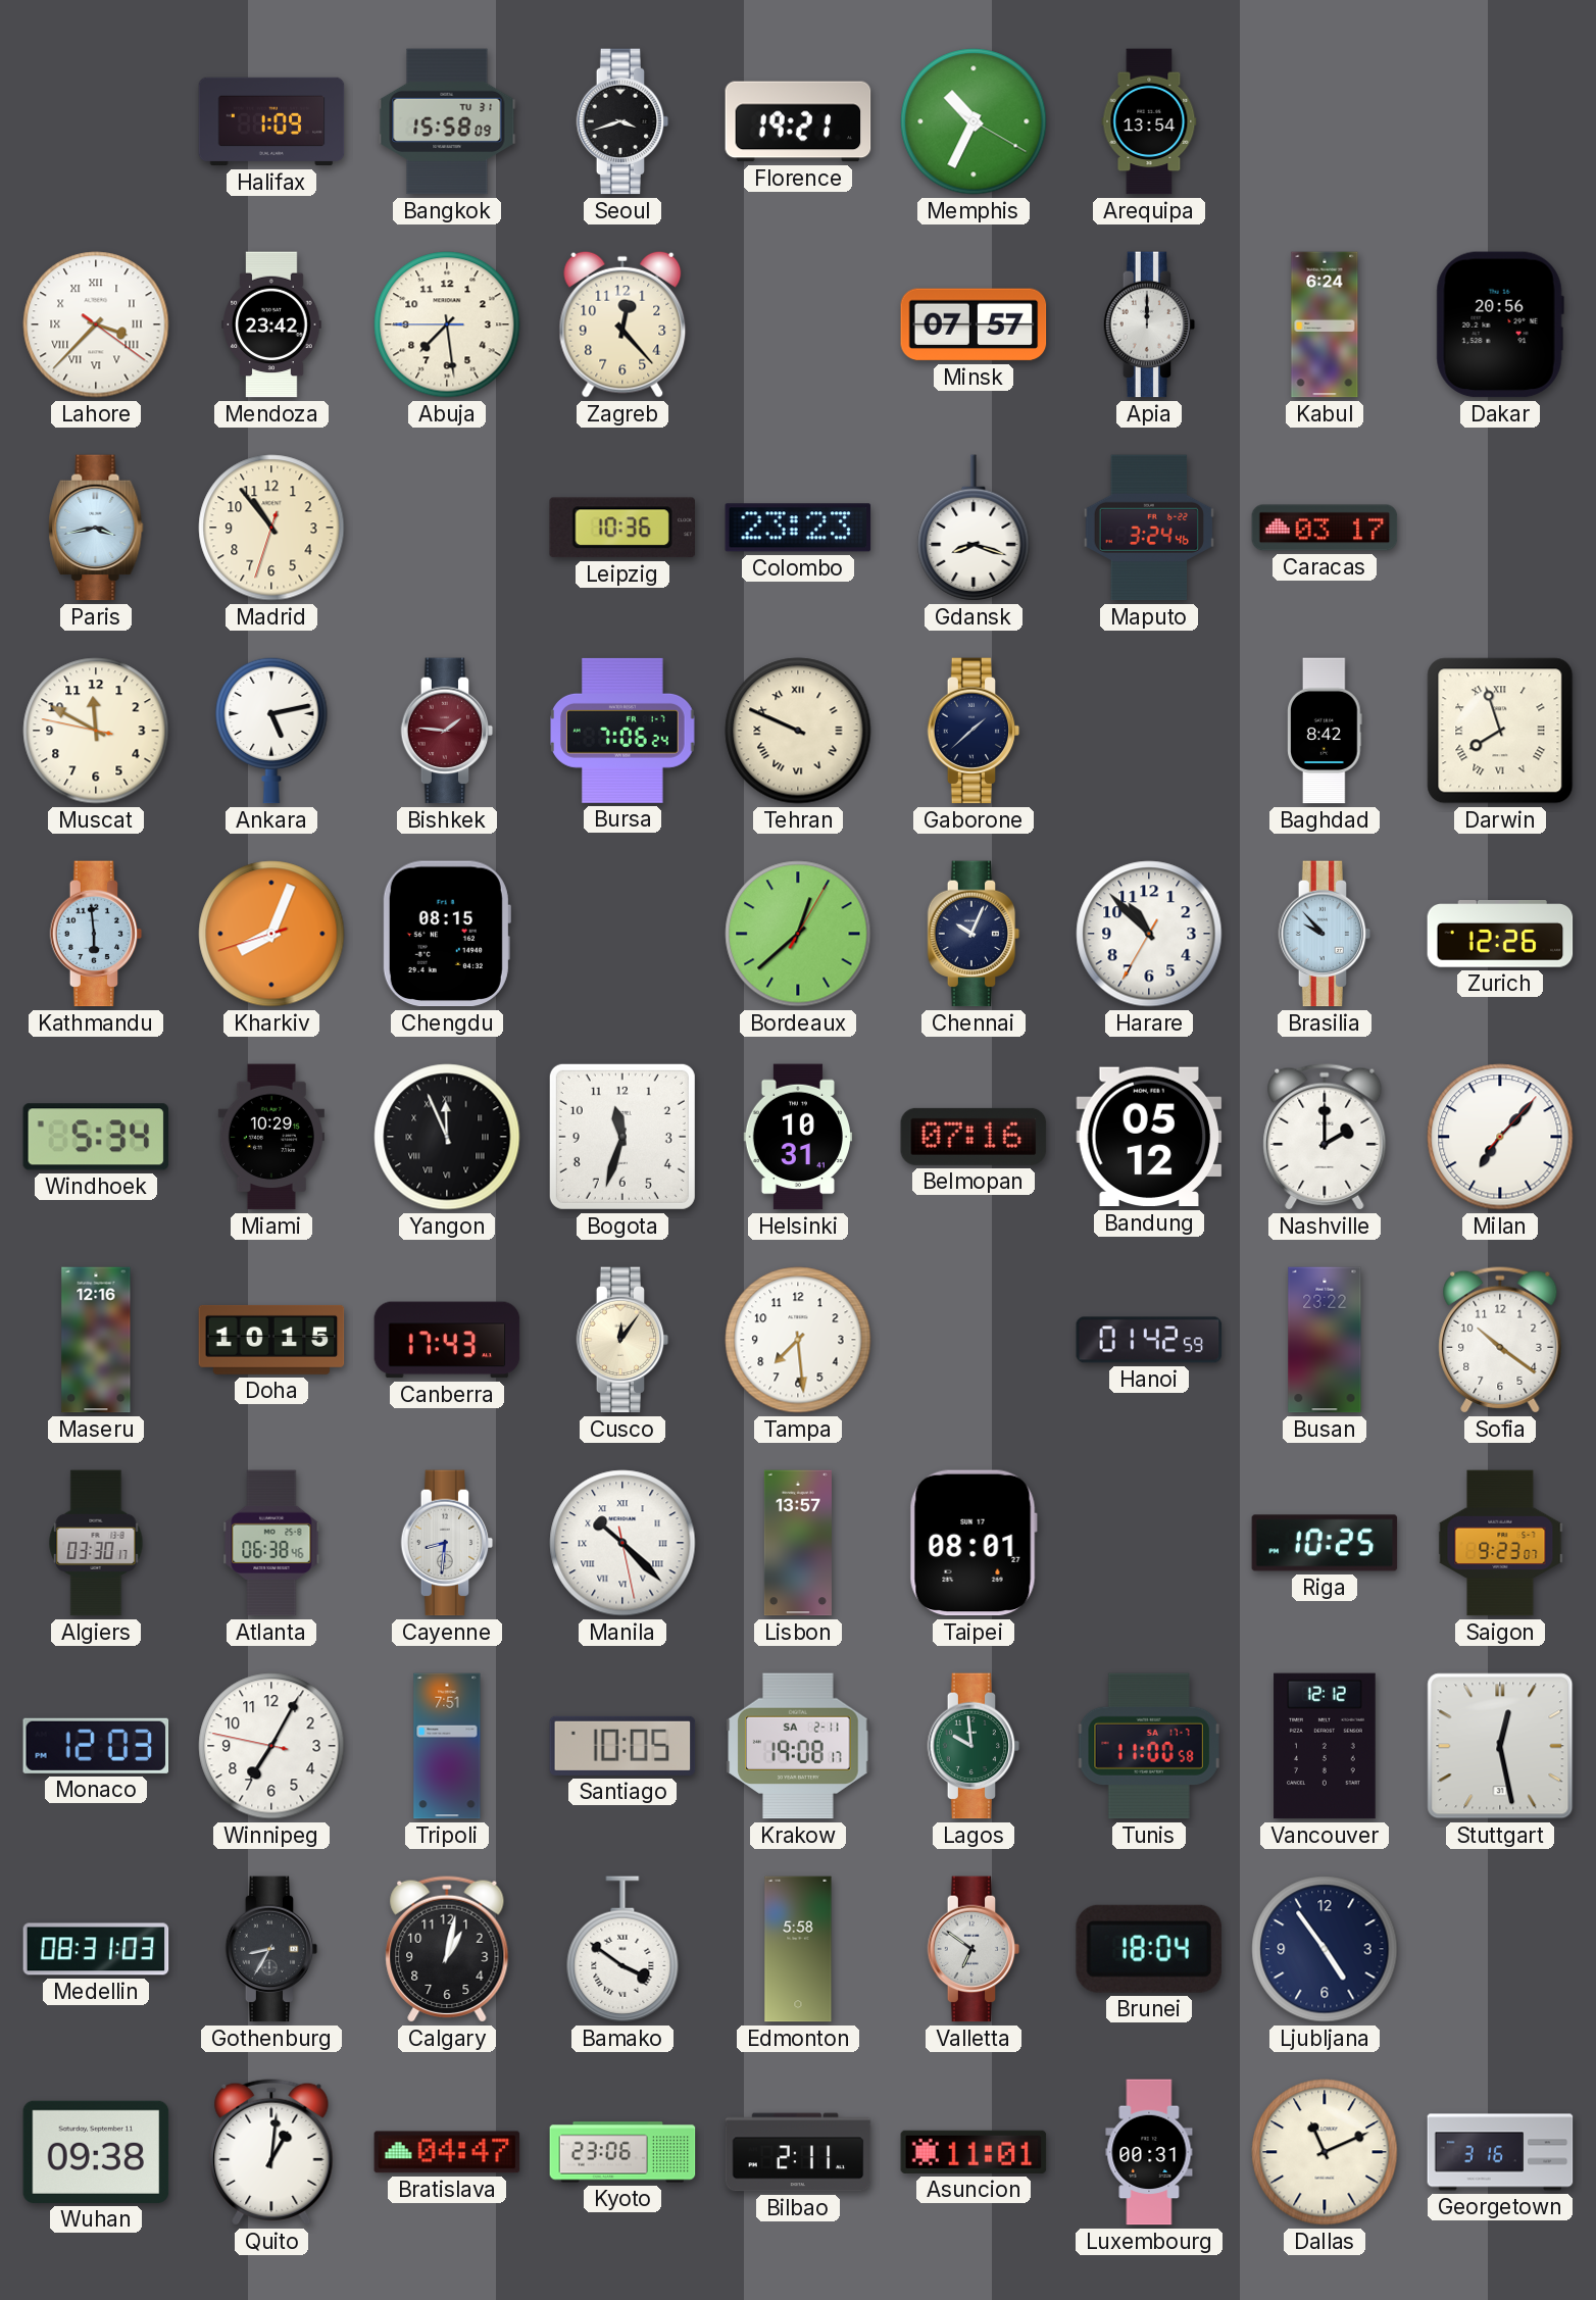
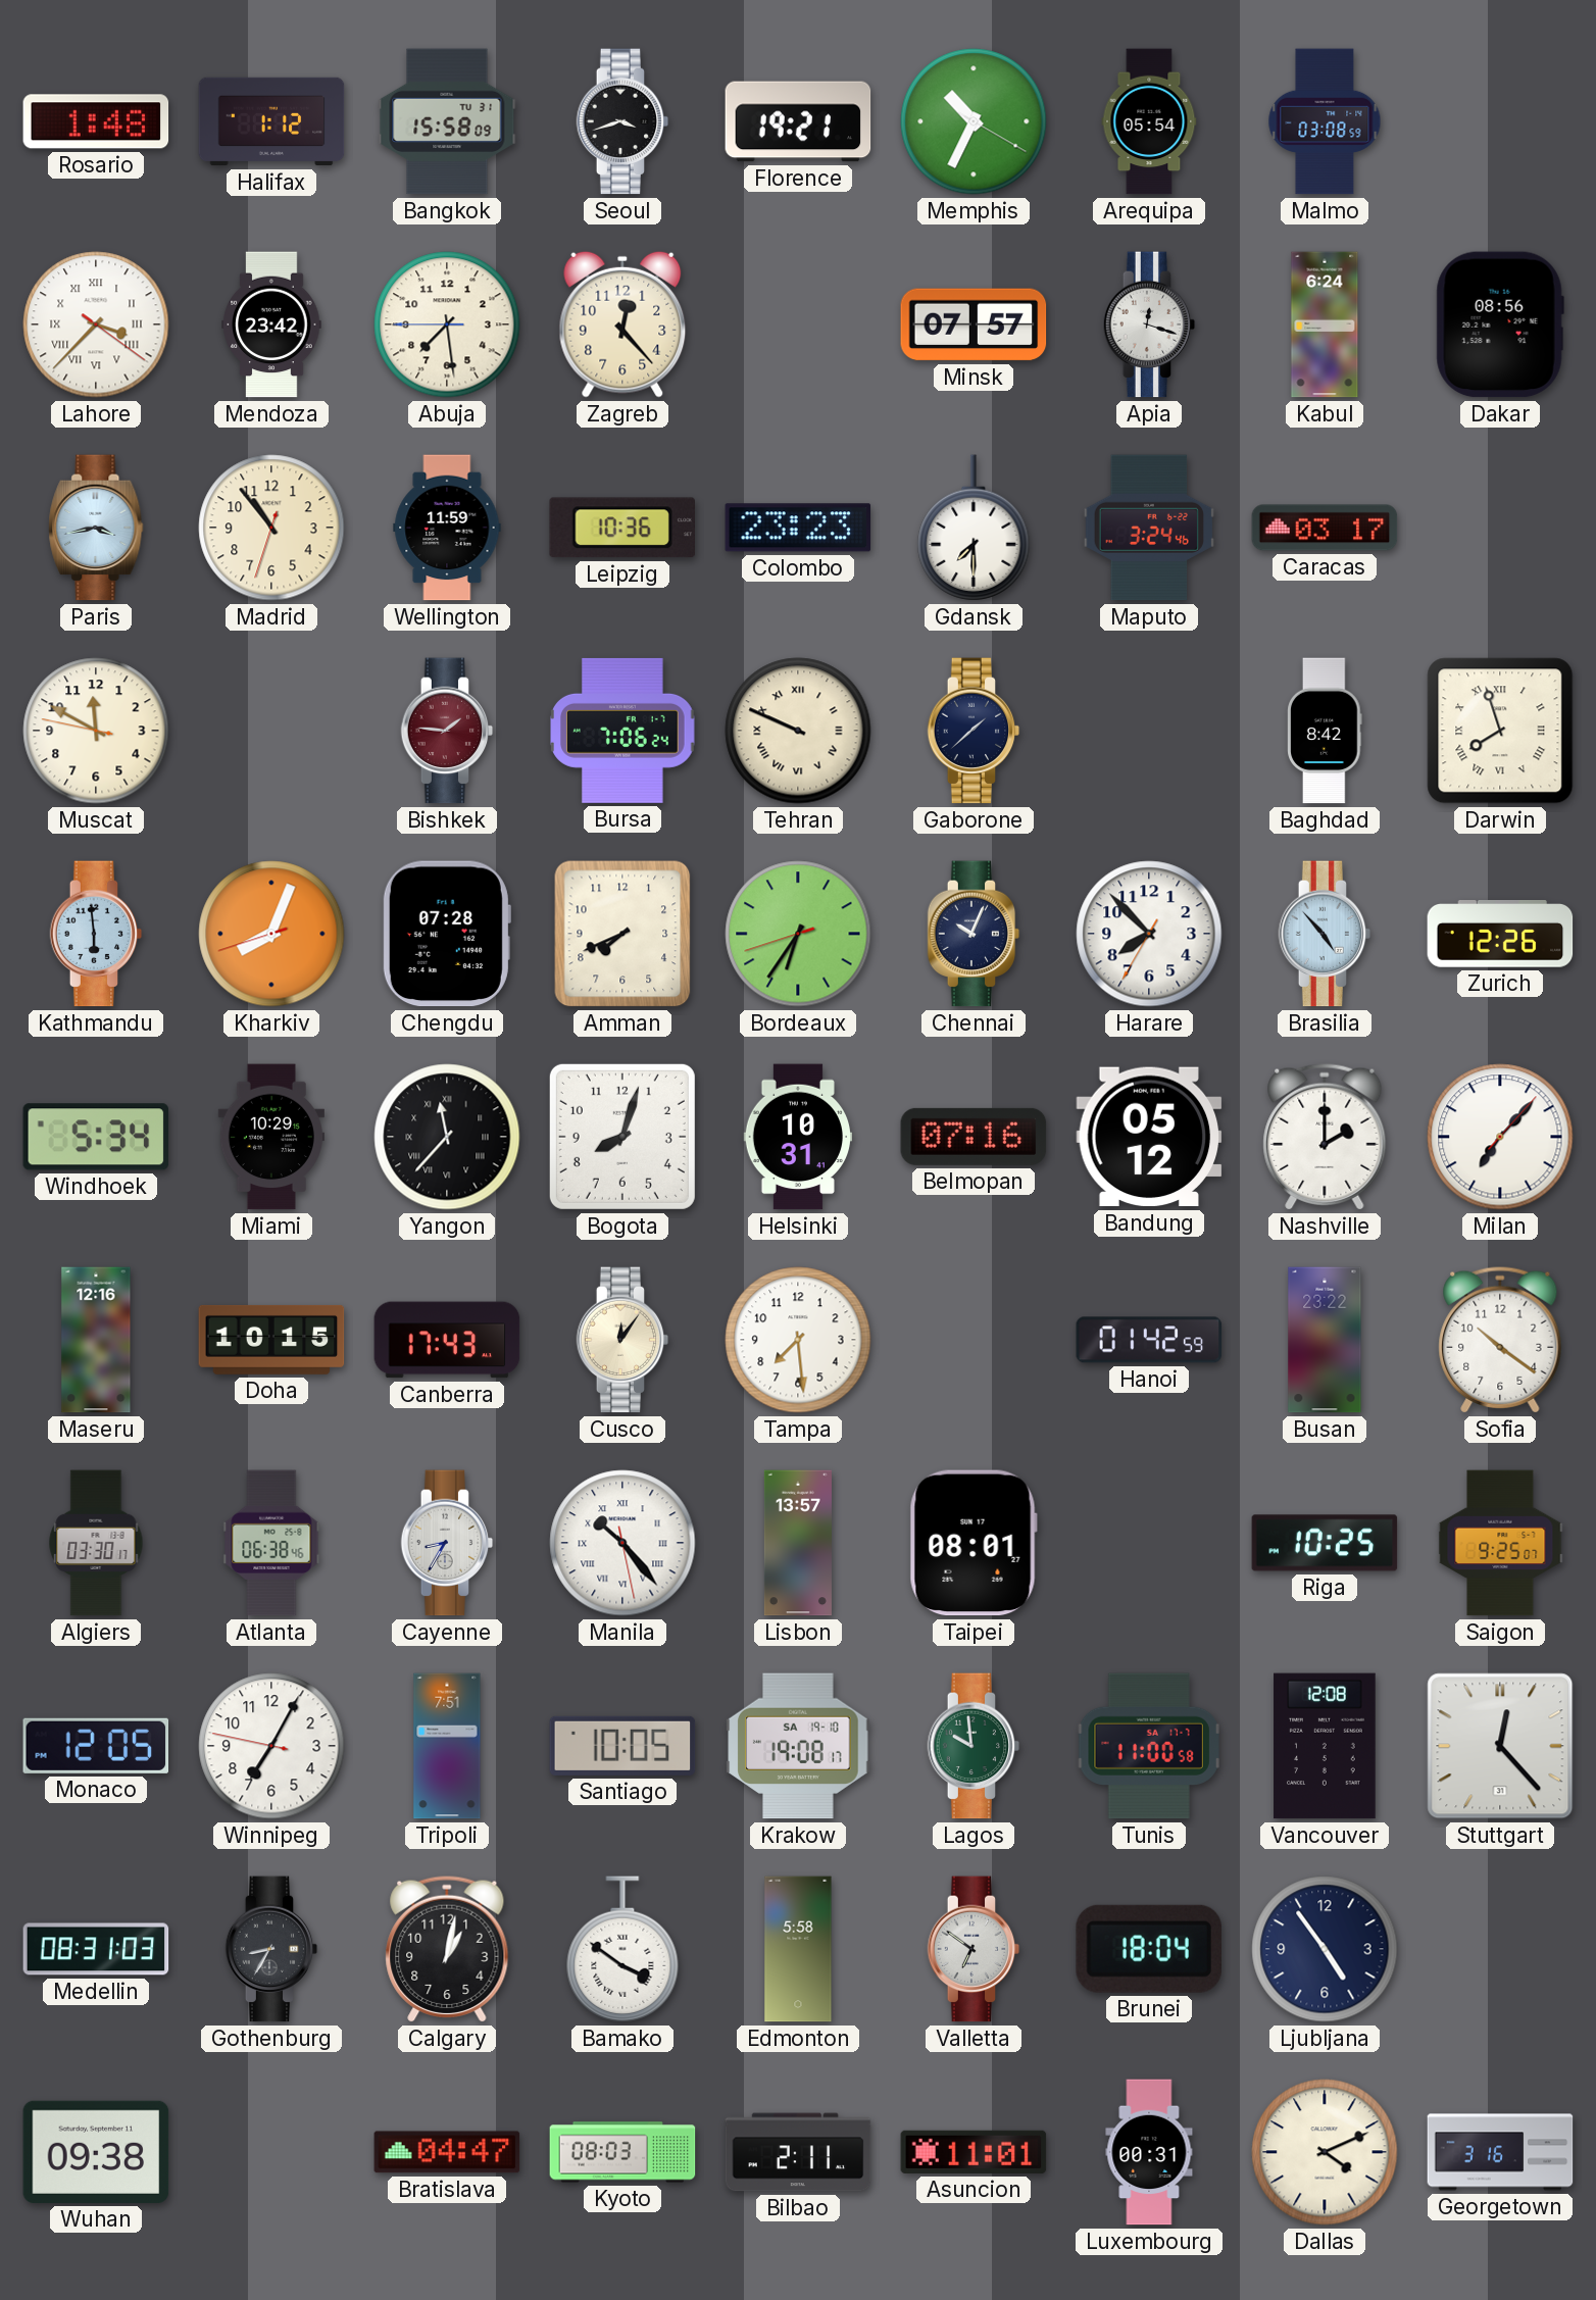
Rosario: none -> 1:48 (96, 121)
Halifax: 1:09 -> 1:12 (271, 121)
Arequipa: 13:54 -> 05:54 (1149, 121)
Malmo: none -> 03:08 (1325, 121)
Apia: 12:00 -> 12:18 (1149, 324)
Dakar: 20:56 -> 08:56 (1500, 324)
Wellington: none -> 11:59 (447, 528)
Gdansk: 8:18 -> 7:30 (974, 528)
Ankara: 5:13 -> none (271, 731)
Chengdu: 08:15 -> 07:28 (446, 934)
Amman: none -> 7:41 (622, 934)
Bordeaux: 12:38 -> 6:35 (798, 934)
Harare: 10:52 -> 7:52 (1149, 934)
Brasilia: 9:53 -> 4:53 (1325, 934)
Yangon: 11:56 -> 11:37 (447, 1137)
Bogota: 11:33 -> 8:03 (622, 1137)
Cayenne: 8:31 -> 8:35 (447, 1543)
Manila: 10:22 -> 10:23 (622, 1543)
Saigon: 9:23 -> 9:25 (1500, 1543)
Monaco: 12:03 -> 12:05 (96, 1746)
Krakow date: SA 2-11 -> SA 19-10 (798, 1746)
Vancouver: 12:12 -> 12:08 (1325, 1746)
Stuttgart: 12:28 -> 12:23 (1500, 1746)
Quito: 1:01 -> none (271, 2152)
Kyoto: 23:06 -> 08:03 (622, 2152)
Dallas: 11:11 -> 4:11 (1325, 2152)
